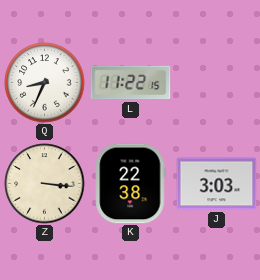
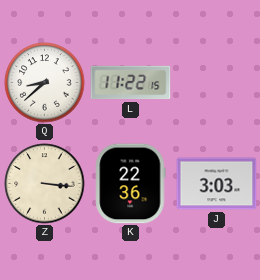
Q: 8:34 -> 8:38 (45, 83)
K: 22:38 -> 22:36 (131, 184)
